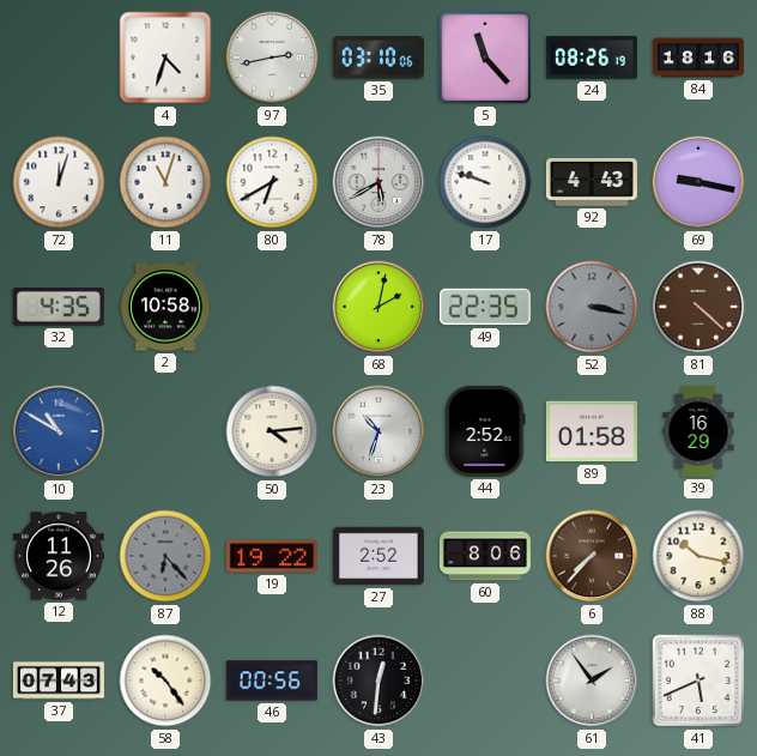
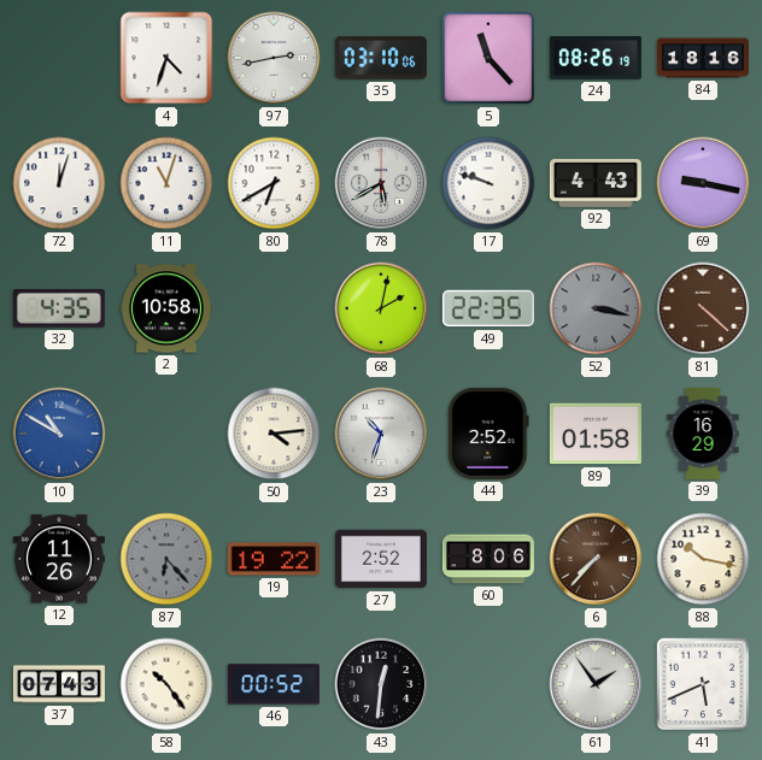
46: 00:56 -> 00:52 (274, 684)
